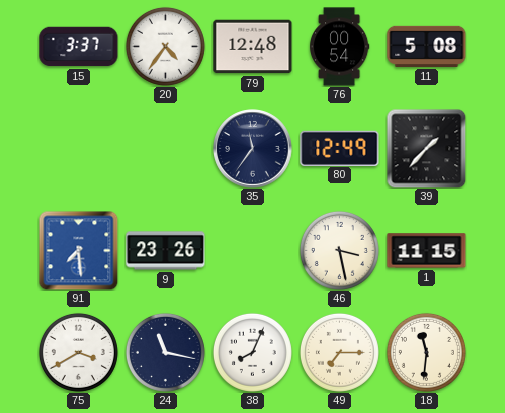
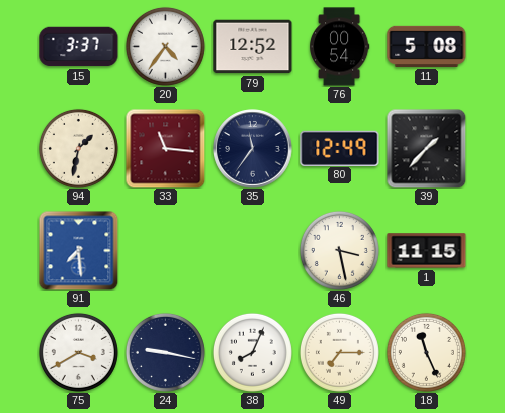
79: 12:48 -> 12:52 (253, 47)
94: none -> 1:32 (78, 148)
33: none -> 11:16 (165, 148)
9: 23:26 -> none (166, 251)
24: 11:17 -> 9:17 (165, 352)
18: 11:31 -> 11:26 (426, 352)
